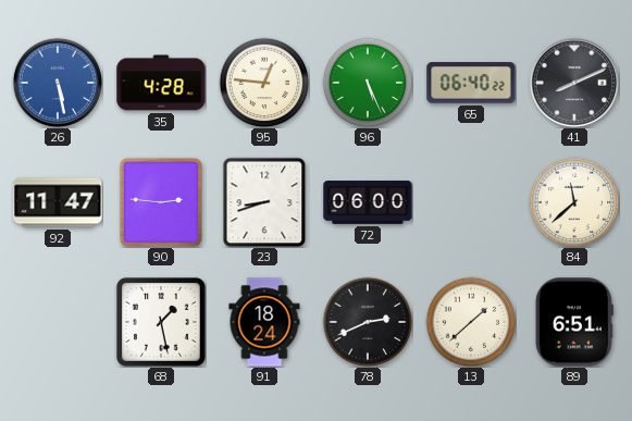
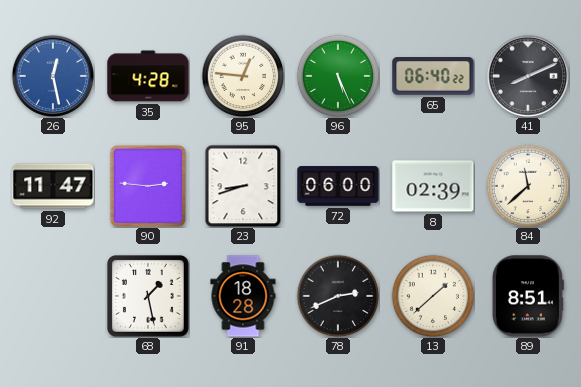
26: 5:28 -> 12:28 (52, 75)
8: none -> 02:39 (433, 186)
91: 18:24 -> 18:28 (243, 296)
89: 6:51 -> 8:51 (528, 296)
